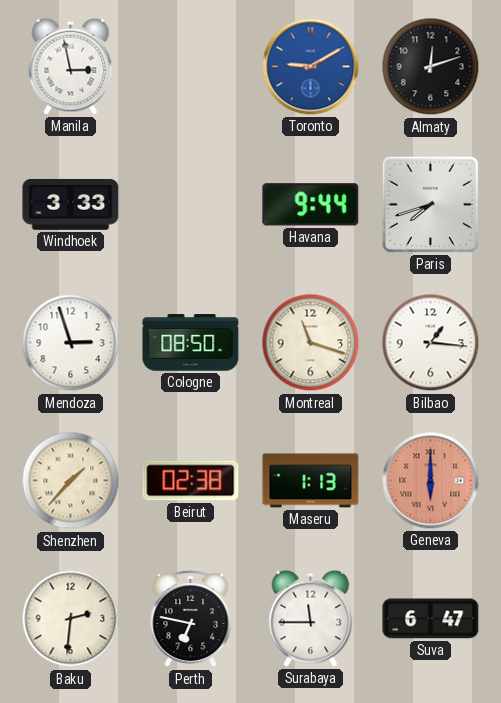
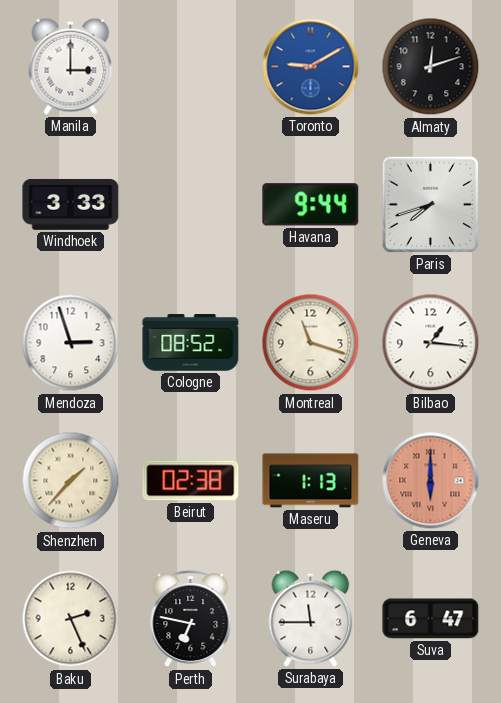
Manila: 2:58 -> 3:00 (71, 66)
Cologne: 08:50 -> 08:52 (191, 343)
Baku: 2:31 -> 2:26 (71, 619)
